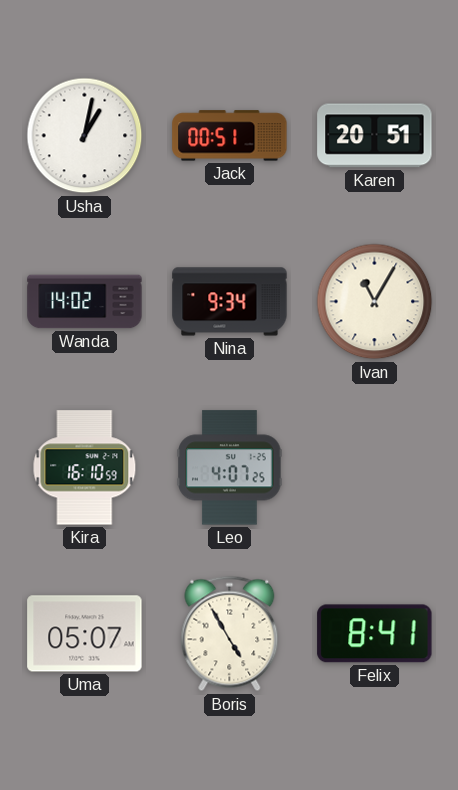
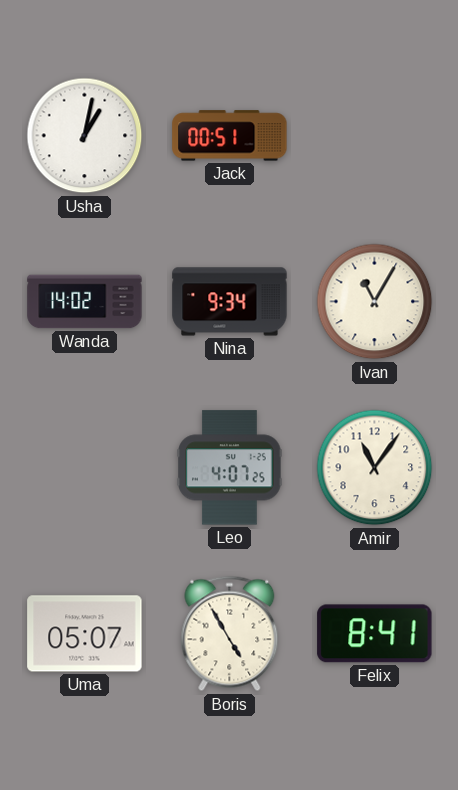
Karen: 20:51 -> none (375, 136)
Kira: 16:10 -> none (85, 468)
Amir: none -> 11:06 (375, 468)
